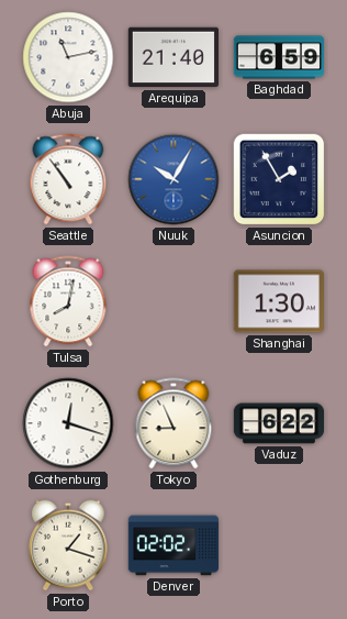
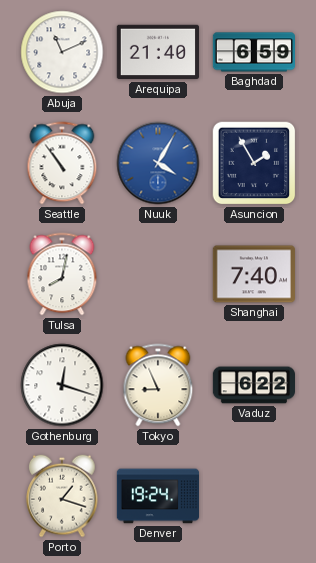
Abuja: 11:13 -> 11:11 (62, 52)
Nuuk: 10:05 -> 4:05 (158, 163)
Shanghai: 1:30 -> 7:40 (254, 274)
Denver: 02:02 -> 19:24 (157, 496)
